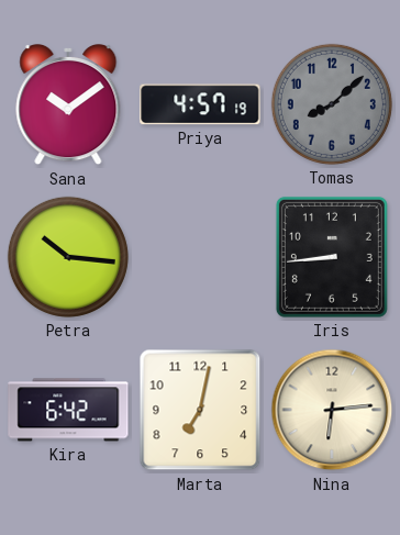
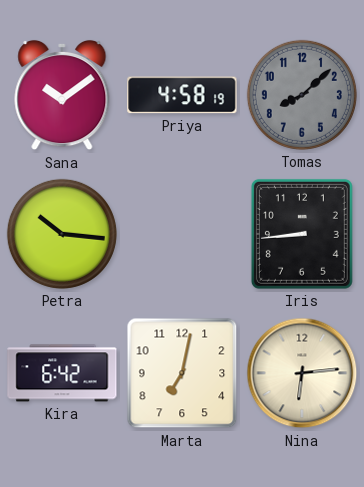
Priya: 4:57 -> 4:58 (182, 95)
